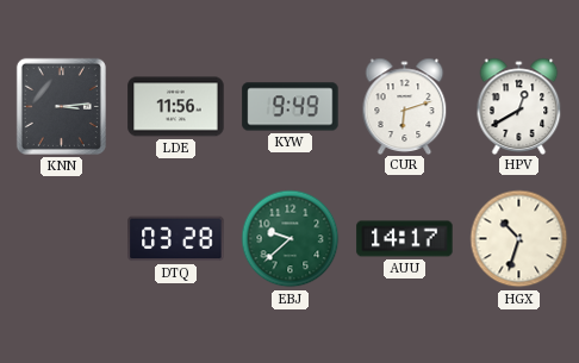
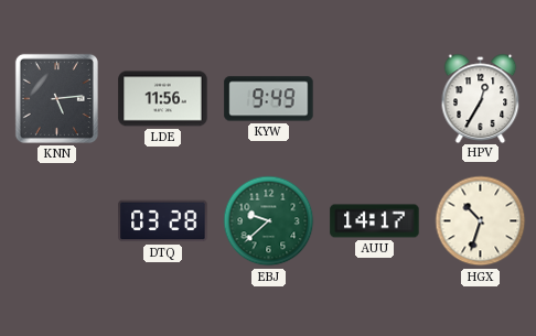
KNN: 3:14 -> 5:14 (56, 98)
CUR: 6:12 -> none (405, 106)
HPV: 12:40 -> 12:35 (481, 98)
